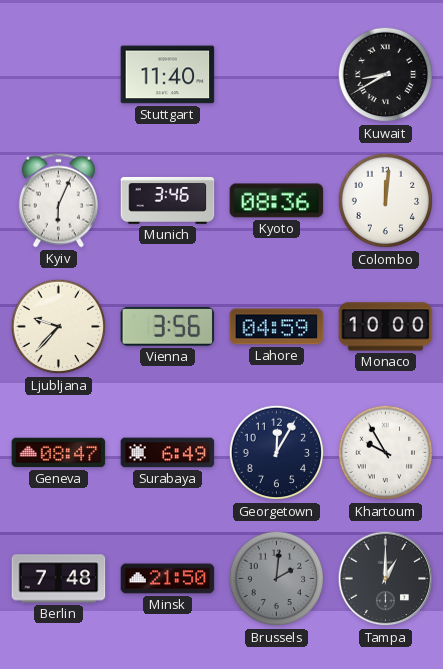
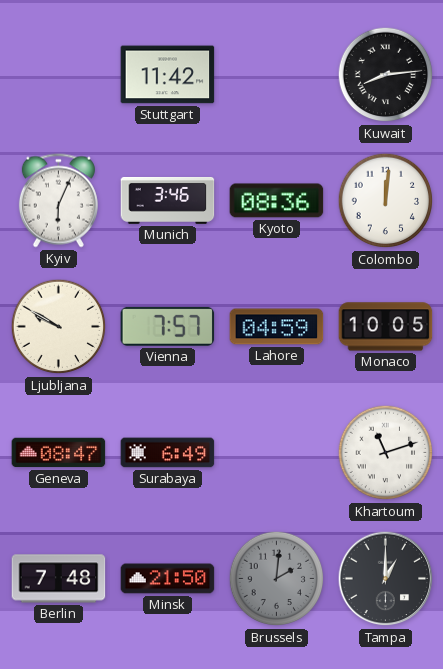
Stuttgart: 11:40 -> 11:42 (168, 75)
Kuwait: 8:40 -> 8:14 (386, 75)
Ljubljana: 9:37 -> 9:50 (59, 327)
Vienna: 3:56 -> 7:57 (168, 326)
Monaco: 10:00 -> 10:05 (386, 327)
Georgetown: 12:05 -> none (277, 453)
Khartoum: 9:55 -> 11:12 (386, 453)
